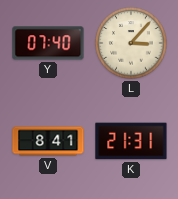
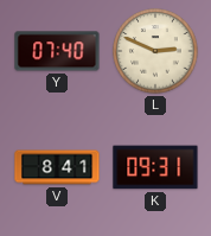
L: 3:07 -> 2:49 (155, 51)
K: 21:31 -> 09:31 (155, 167)
